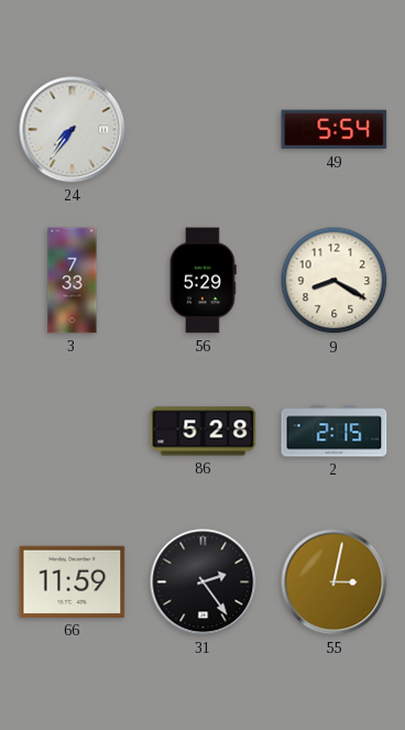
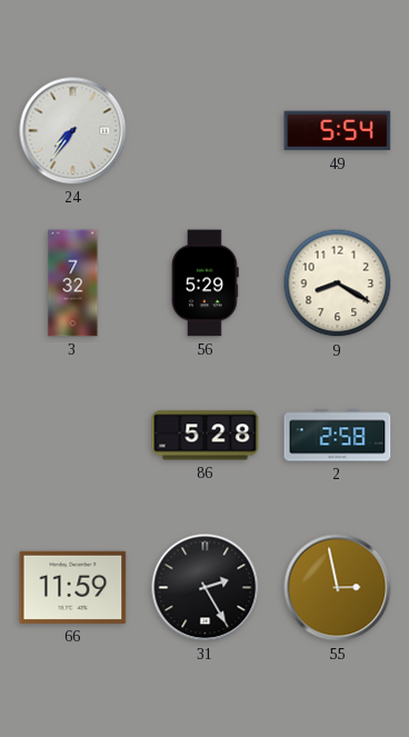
3: 7:33 -> 7:32 (73, 283)
2: 2:15 -> 2:58 (338, 436)
31: 2:24 -> 2:25 (206, 588)
55: 3:02 -> 2:58 (338, 588)
